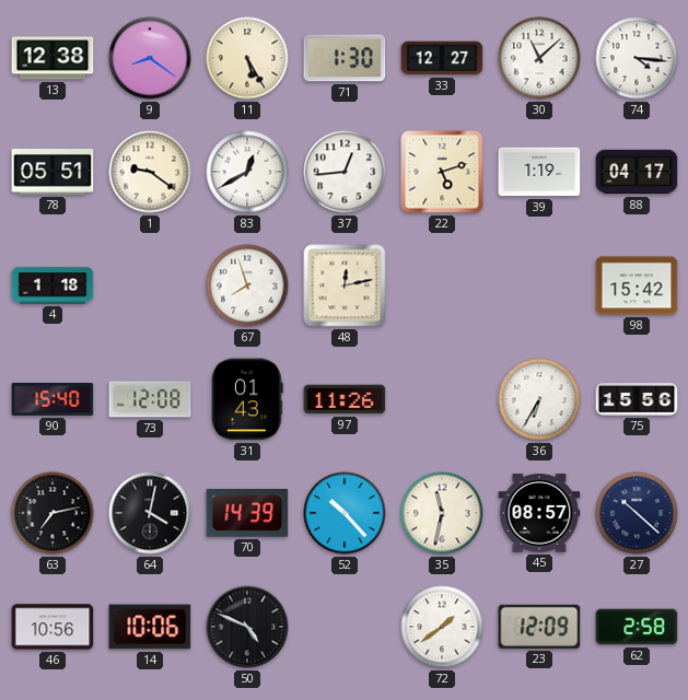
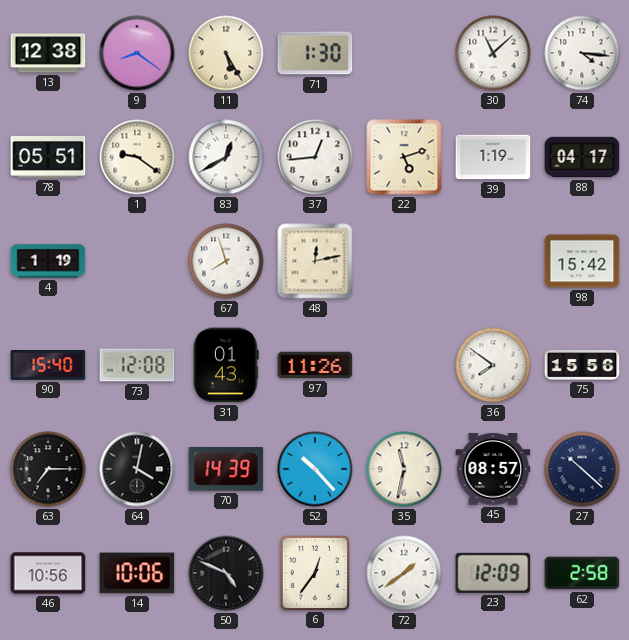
33: 12:27 -> none (442, 58)
4: 1:18 -> 1:19 (48, 261)
36: 6:35 -> 7:51 (493, 365)
63: 7:13 -> 7:15 (48, 469)
6: none -> 12:36 (314, 572)
